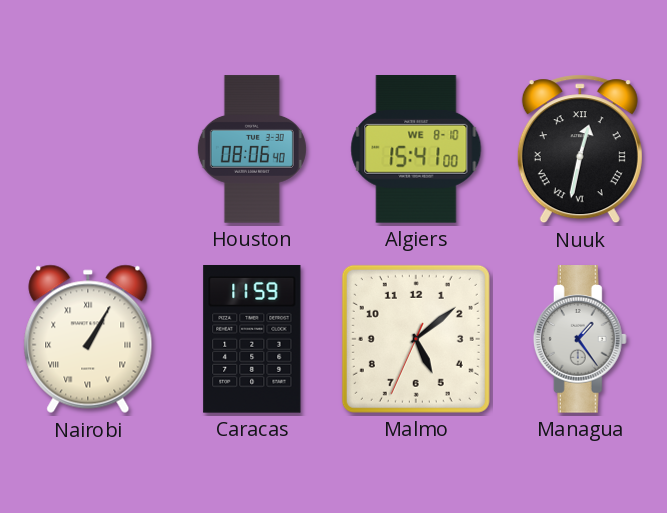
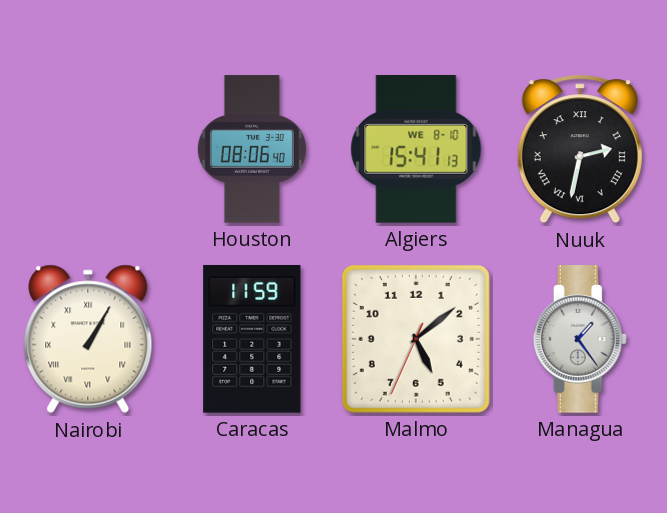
Algiers: 15:41:00 -> 15:41:13 (416, 150)
Nuuk: 12:32 -> 2:32 (580, 149)
